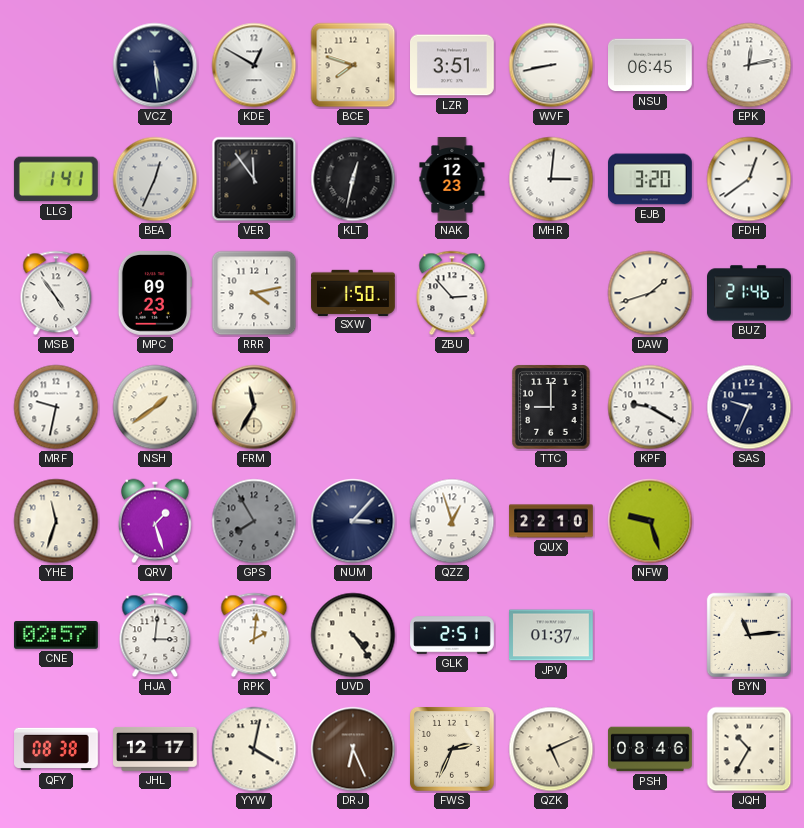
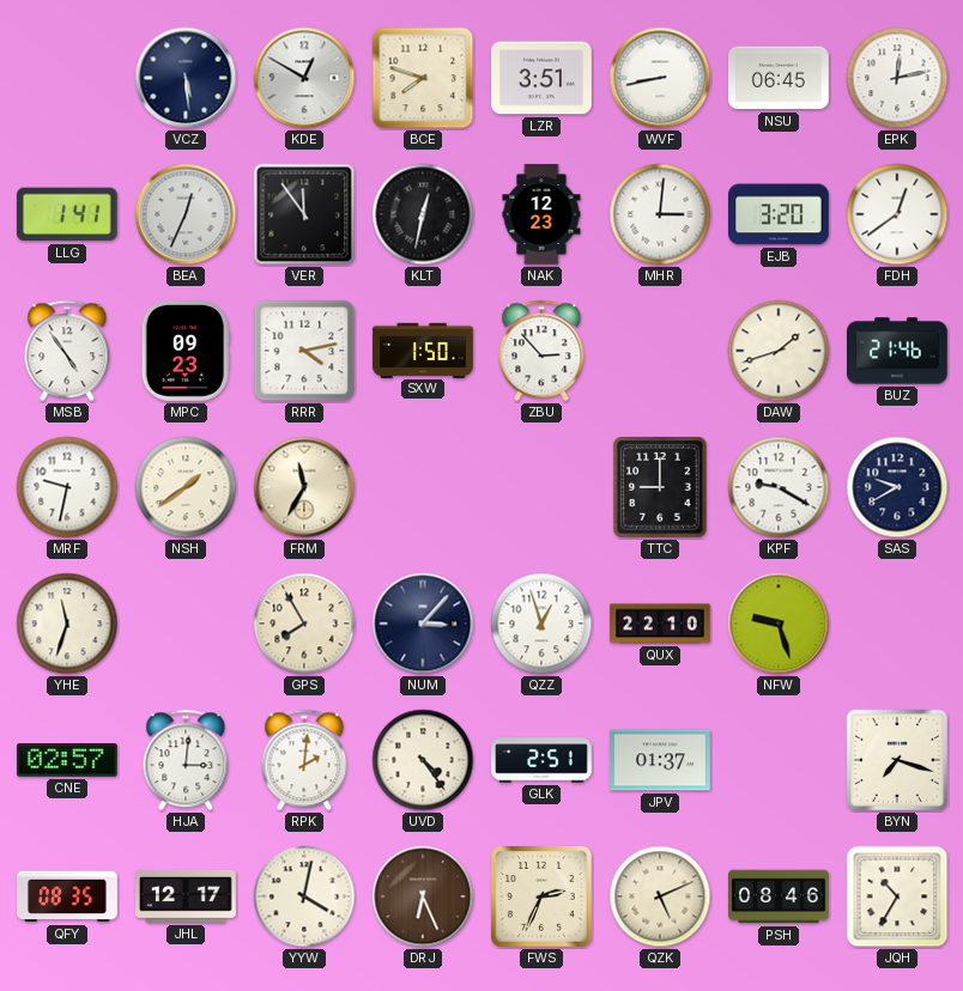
SAS: 9:34 -> 9:40 (897, 487)
QRV: 1:27 -> none (155, 521)
GPS dial: grey -> cream (304, 624)
BYN: 11:14 -> 7:18 (897, 760)
QFY: 08:38 -> 08:35 (67, 896)
